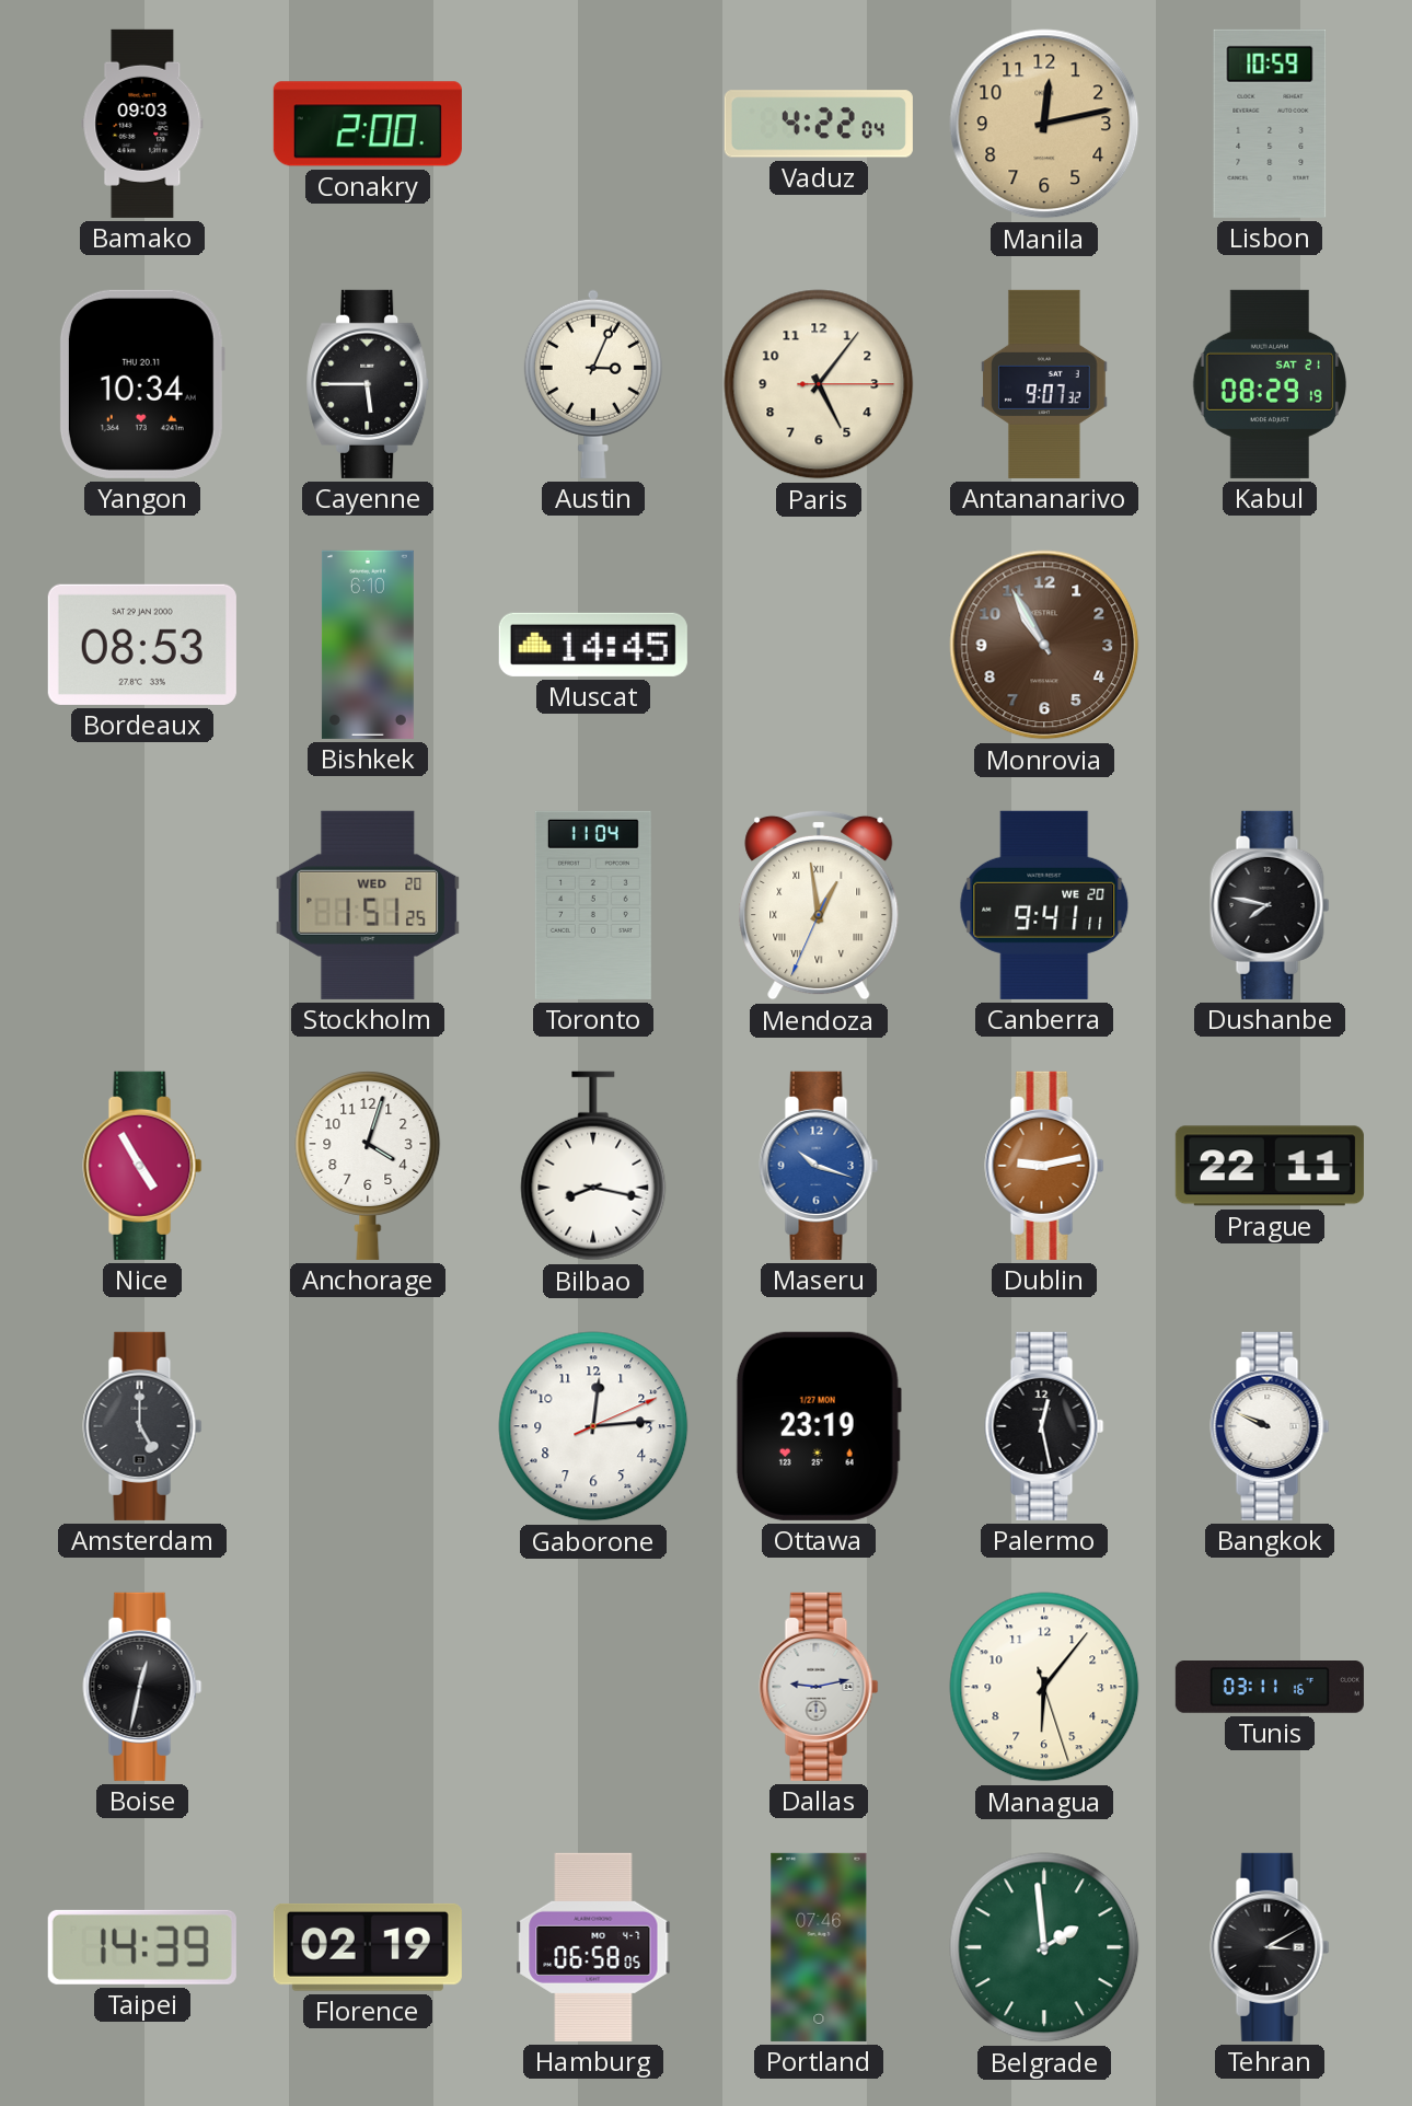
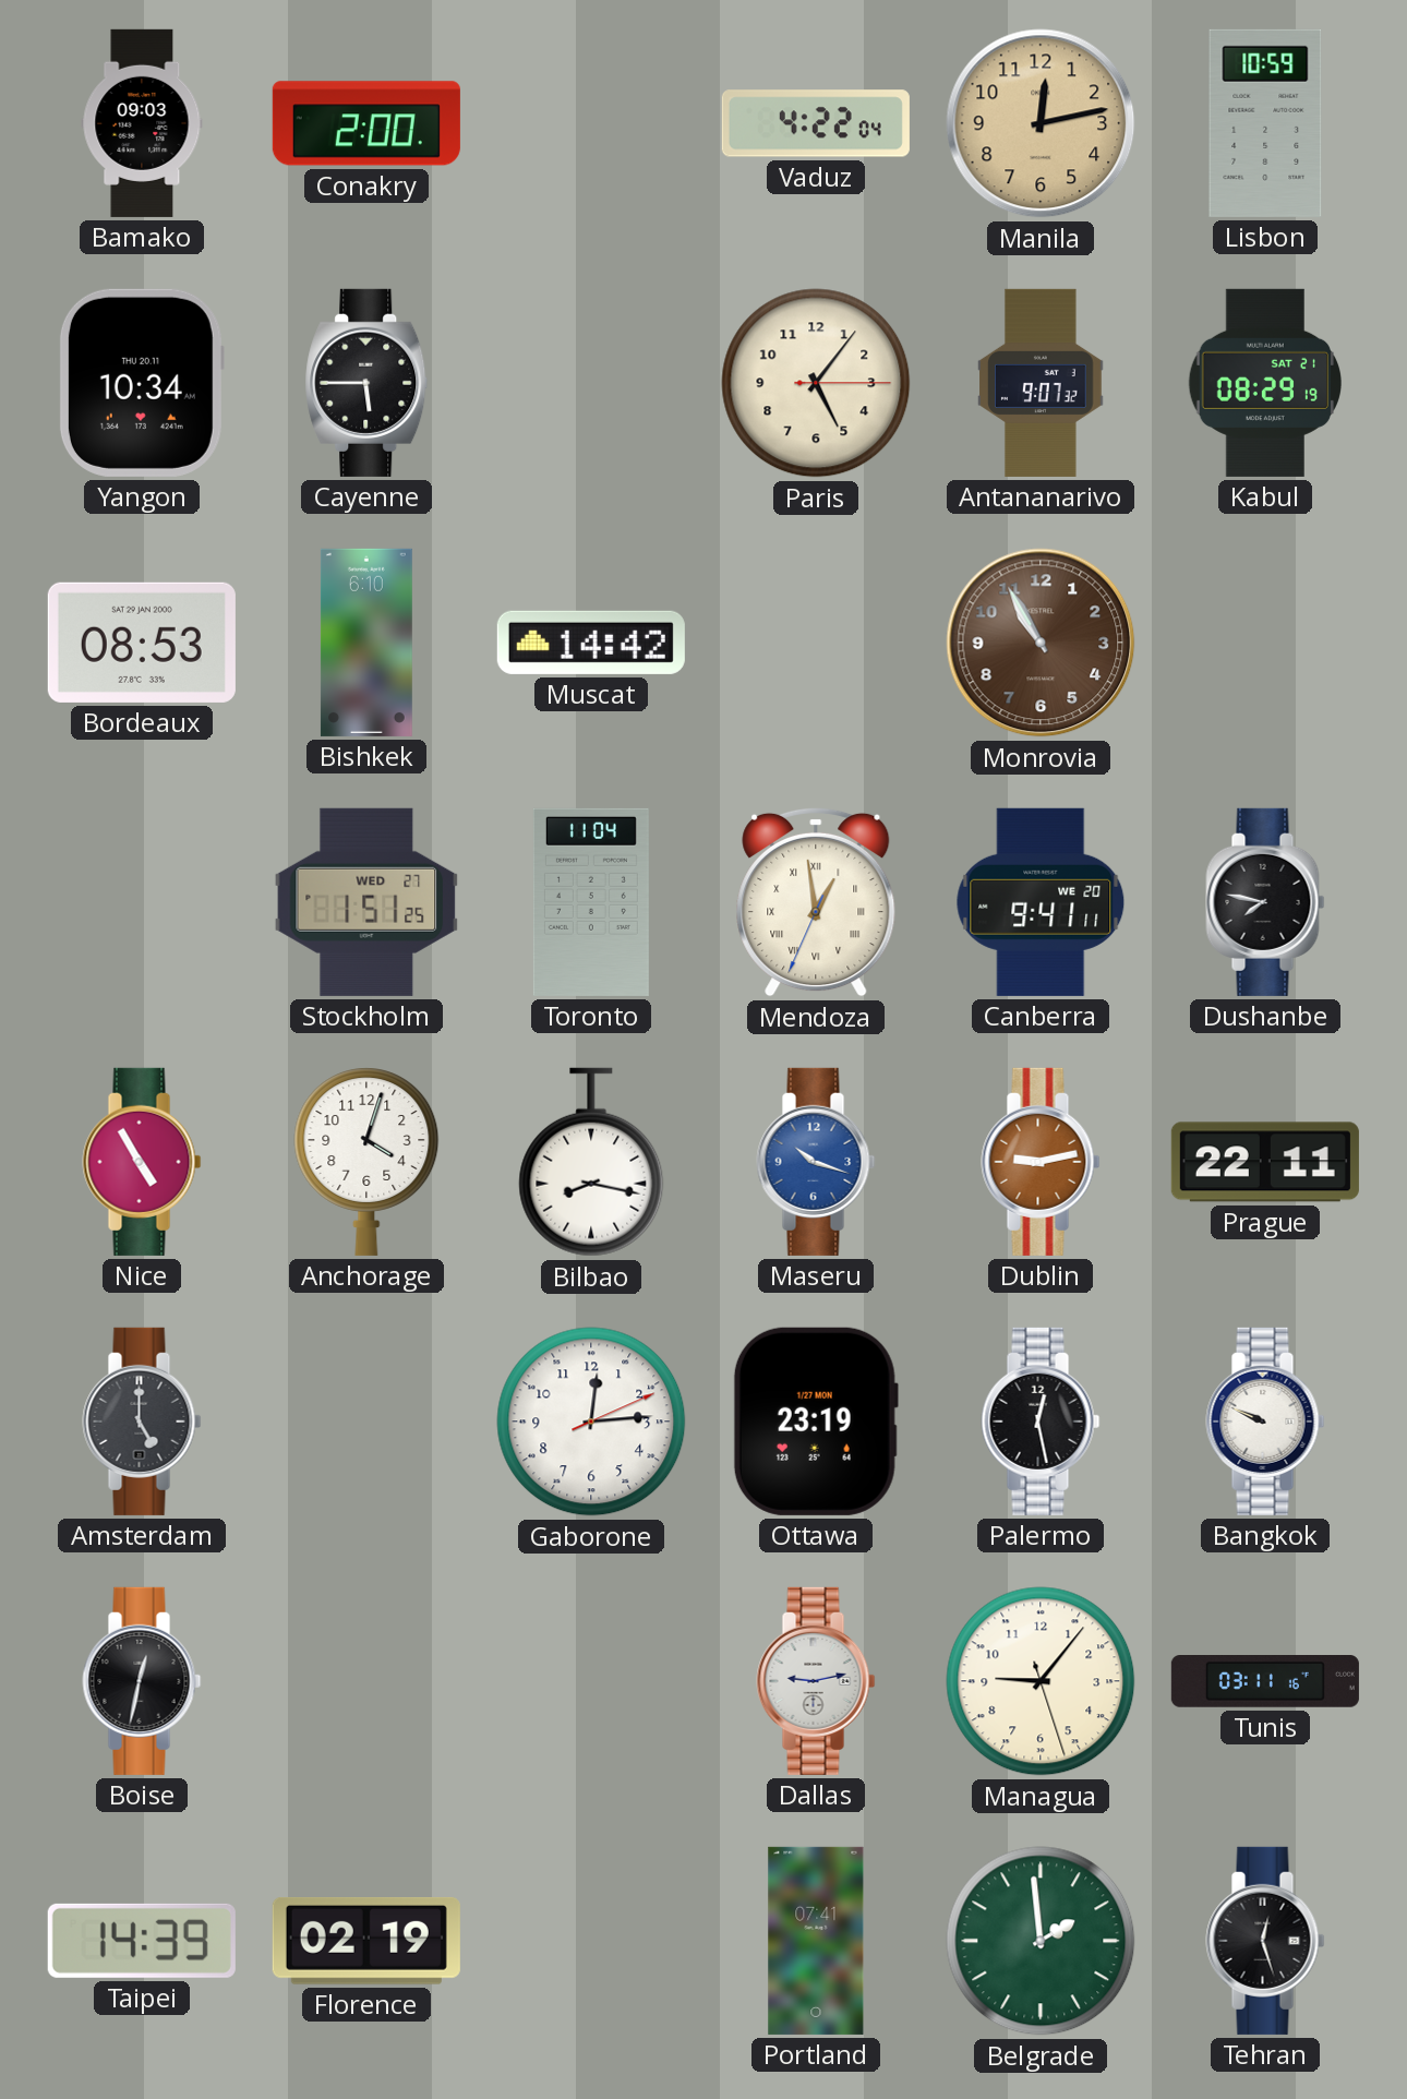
Austin: 3:04 -> none (593, 384)
Muscat: 14:45 -> 14:42 (591, 643)
Stockholm date: WED 20 -> WED 27 (366, 902)
Managua: 6:06 -> 9:06 (1041, 1681)
Hamburg: 06:58 -> none (593, 1947)
Portland: 07:46 -> 07:41 (816, 1941)
Tehran: 3:10 -> 12:27 (1265, 1941)
